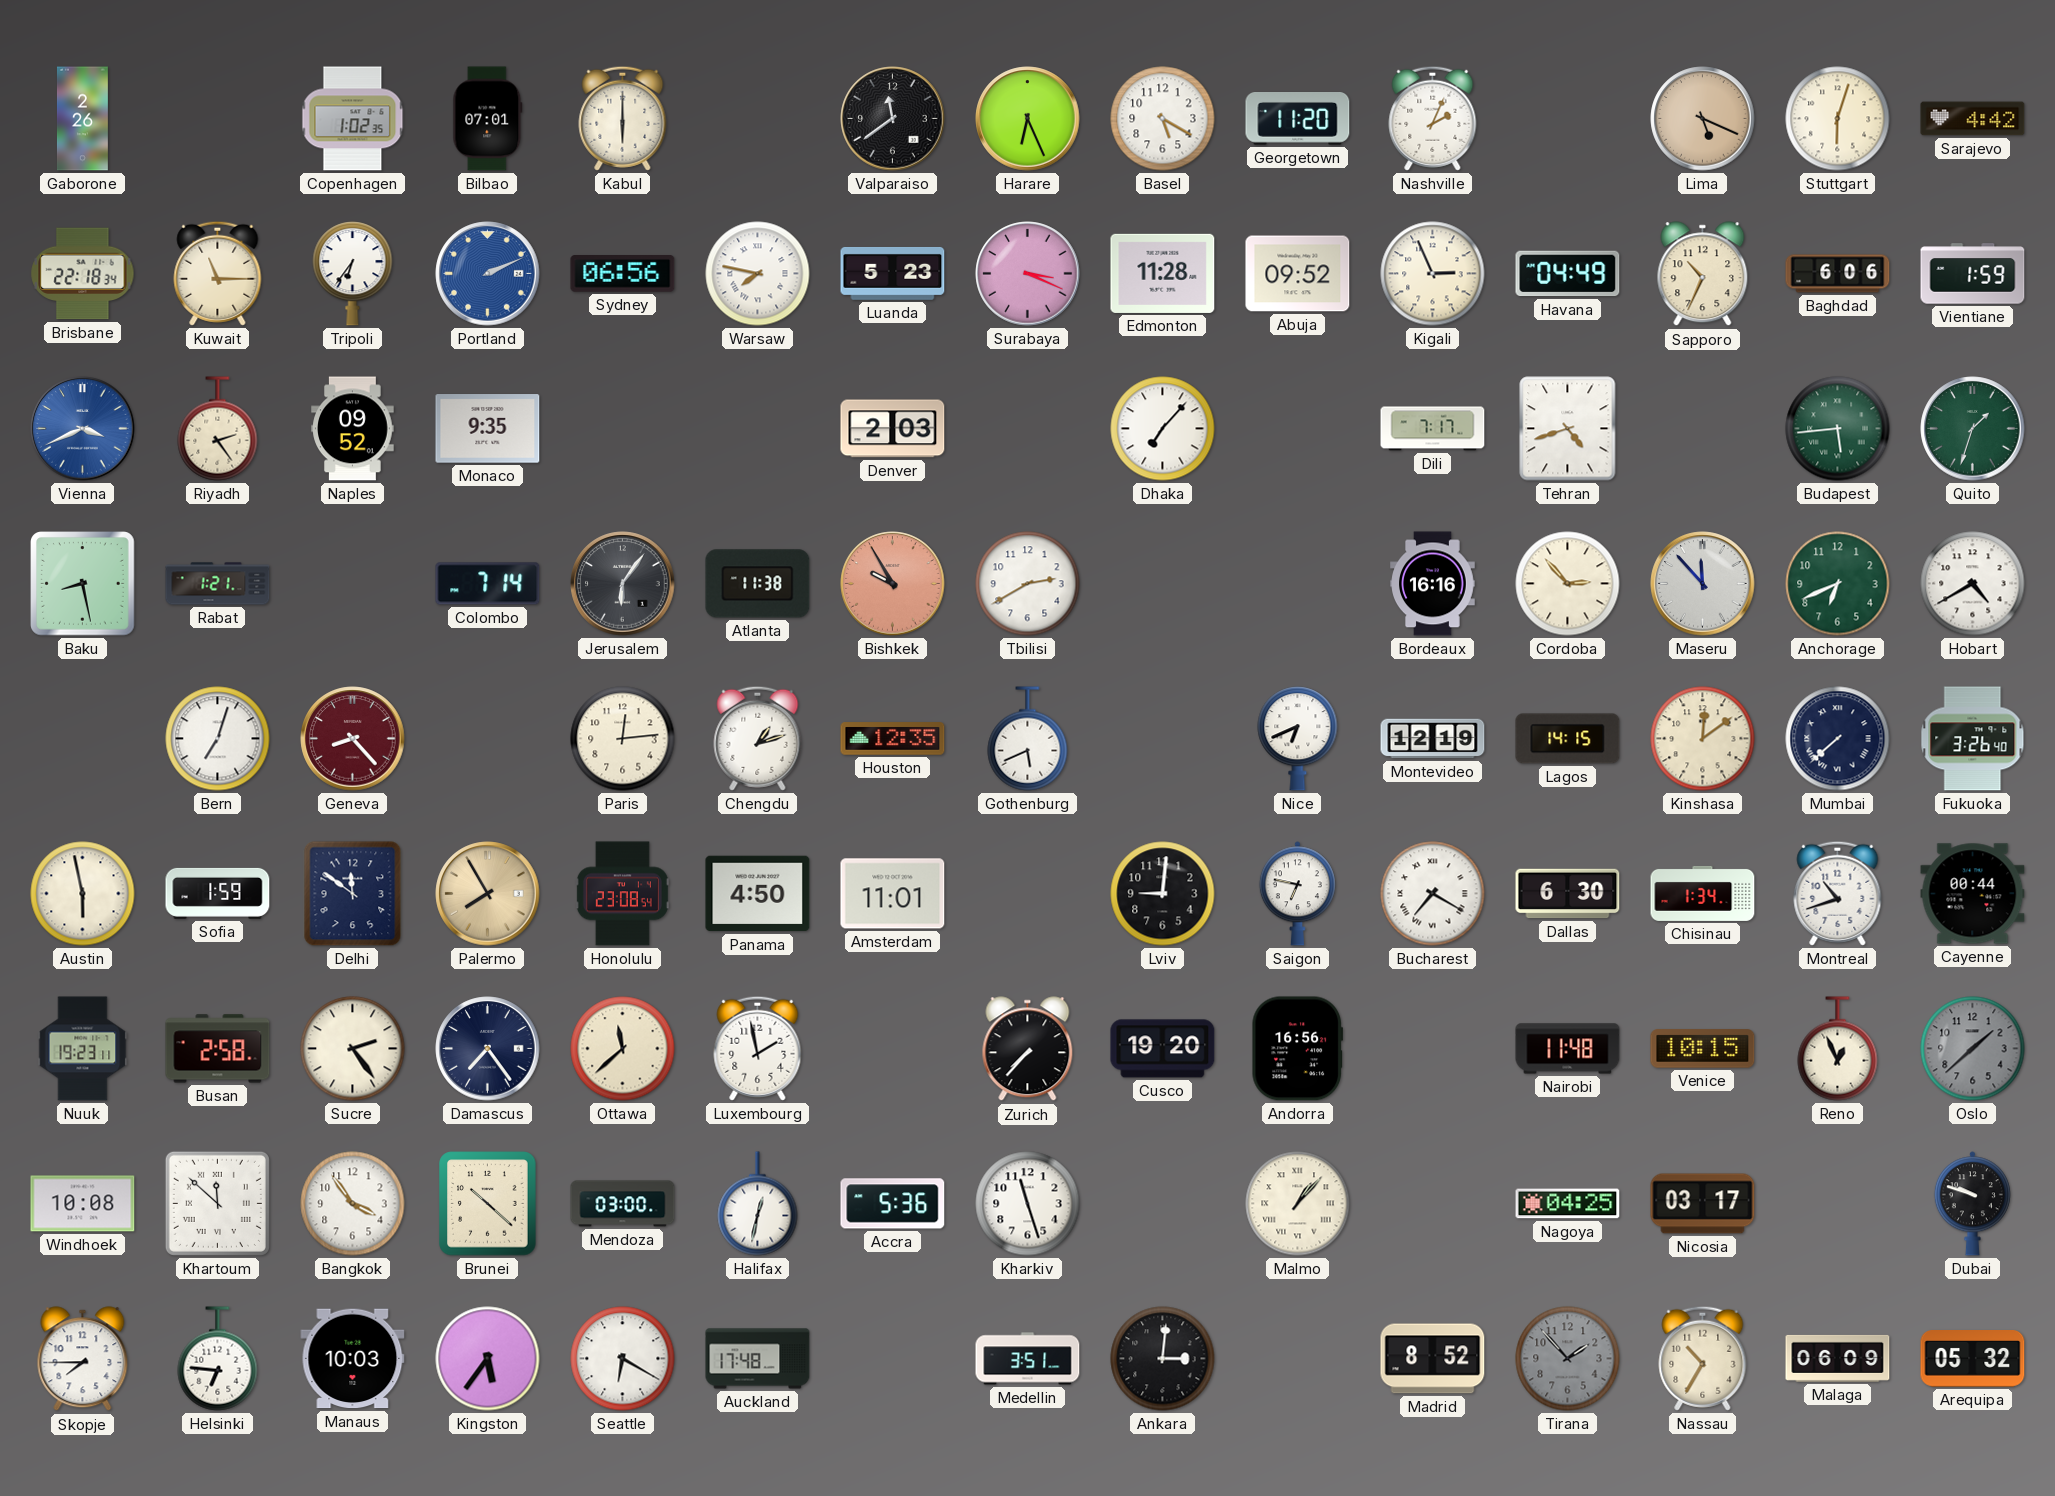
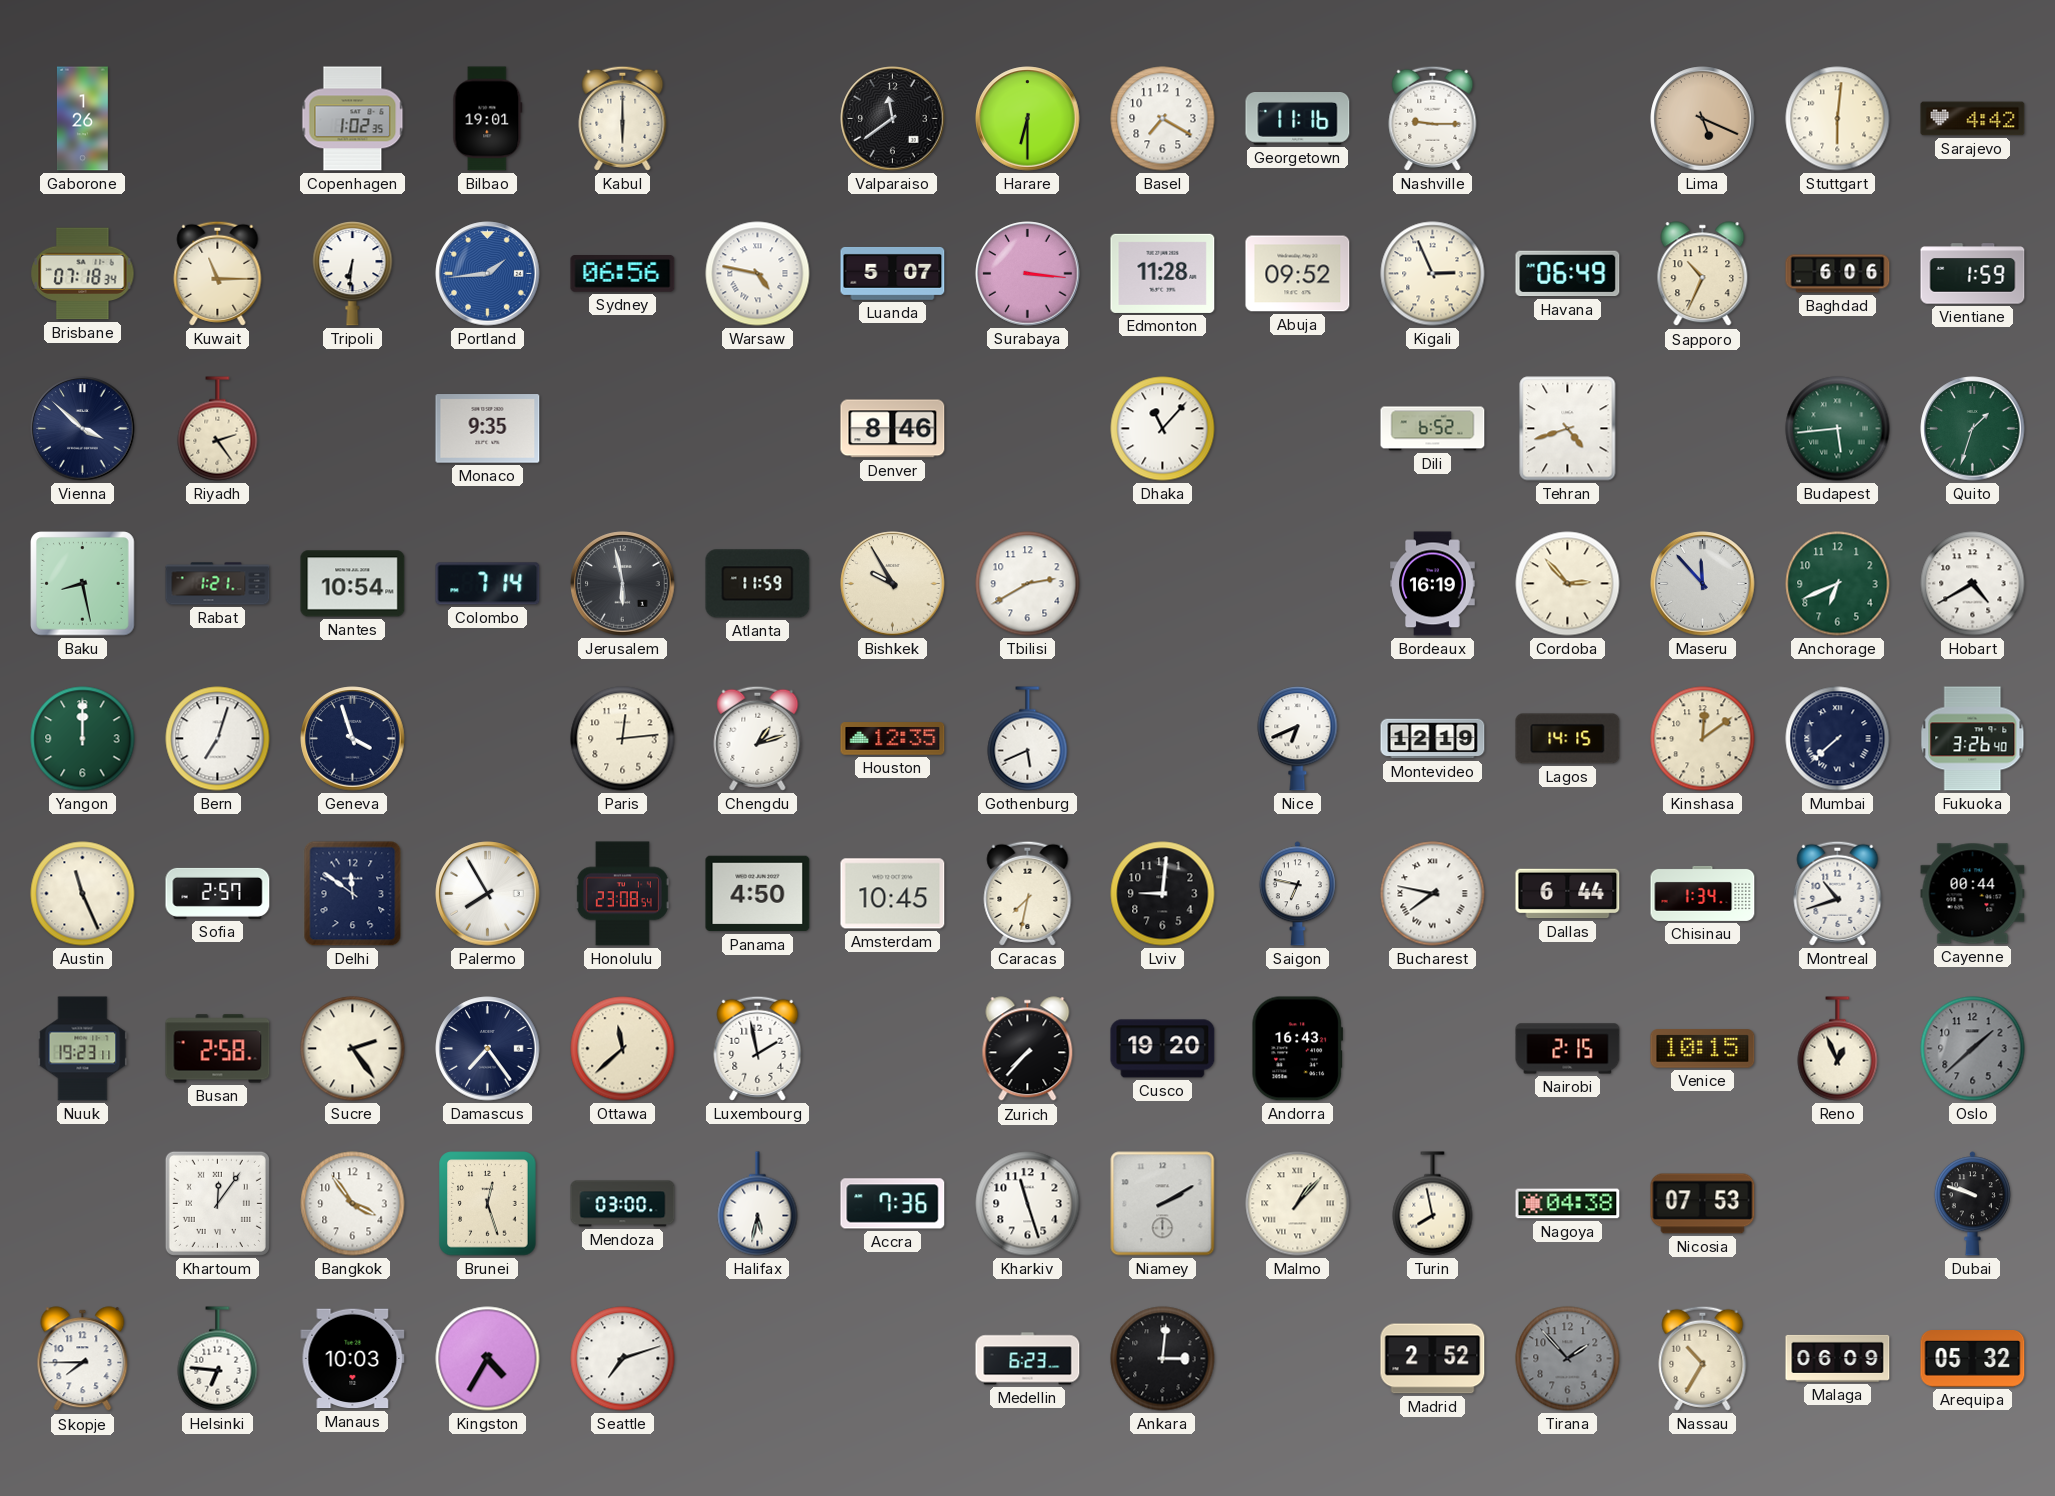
Gaborone: 2:26 -> 1:26 (82, 119)
Bilbao: 07:01 -> 19:01 (488, 119)
Harare: 6:26 -> 6:30 (1028, 119)
Basel: 5:20 -> 7:20 (1163, 119)
Georgetown: 11:20 -> 11:16 (1298, 119)
Nashville: 2:04 -> 9:15 (1433, 118)
Stuttgart: 6:03 -> 6:01 (1838, 119)
Brisbane: 22:18 -> 07:18 (83, 274)
Tripoli: 6:36 -> 6:31 (353, 274)
Portland: 2:11 -> 1:44 (488, 274)
Warsaw: 7:47 -> 4:47 (758, 274)
Luanda: 5:23 -> 5:07 (893, 273)
Surabaya: 3:19 -> 3:16 (1028, 274)
Havana: 04:49 -> 06:49 (1568, 274)
Vienna: 3:41 -> 3:52 (83, 429)
Vienna dial: blue -> navy (83, 429)
Naples: 09:52 -> none (353, 429)
Denver: 2:03 -> 8:46 (893, 429)
Dhaka: 7:07 -> 11:07 (1163, 429)
Dili: 7:17 -> 6:52 (1433, 429)
Nantes: none -> 10:54 (353, 584)
Jerusalem: 6:06 -> 5:58 (623, 584)
Atlanta: 11:38 -> 11:59 (758, 584)
Bishkek dial: salmon -> cream (893, 584)
Bordeaux: 16:16 -> 16:19 (1433, 584)
Yangon: none -> 12:00 (83, 739)
Geneva: 8:23 -> 3:57 (353, 739)
Geneva dial: burgundy -> navy (353, 739)
Austin: 5:58 -> 11:26 (83, 894)
Sofia: 1:59 -> 2:57 (218, 893)
Palermo dial: champagne -> white (488, 894)
Amsterdam: 11:01 -> 10:45 (893, 894)
Caracas: none -> 7:32 (1028, 893)
Bucharest: 7:20 -> 7:47 (1433, 894)
Dallas: 6:30 -> 6:44 (1568, 894)
Andorra: 16:56 -> 16:43 (1297, 1049)
Nairobi: 11:48 -> 2:15 (1568, 1049)
Windhoek: 10:08 -> none (83, 1204)
Khartoum: 11:52 -> 12:06 (217, 1203)
Brunei: 10:22 -> 12:27 (488, 1204)
Halifax: 12:32 -> 5:32 (758, 1204)
Accra: 5:36 -> 7:36 (893, 1204)
Niamey: none -> 2:10 (1163, 1204)
Turin: none -> 7:58 (1433, 1204)
Nagoya: 04:25 -> 04:38 (1568, 1204)
Nicosia: 03:17 -> 07:53 (1703, 1204)
Kingston: 5:36 -> 4:35 (488, 1359)
Seattle: 6:20 -> 7:12 (623, 1359)
Auckland: 17:48 -> none (758, 1359)
Medellin: 3:51 -> 6:23 (1028, 1359)
Madrid: 8:52 -> 2:52 (1433, 1359)
